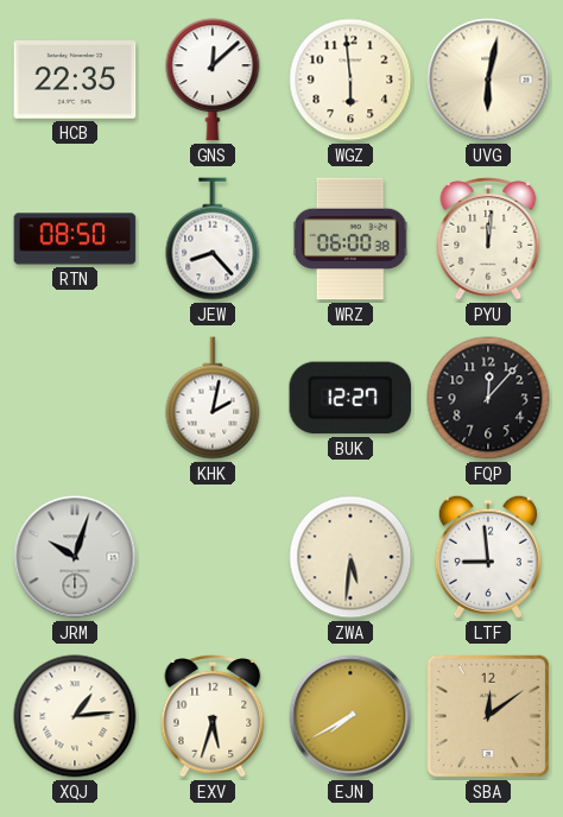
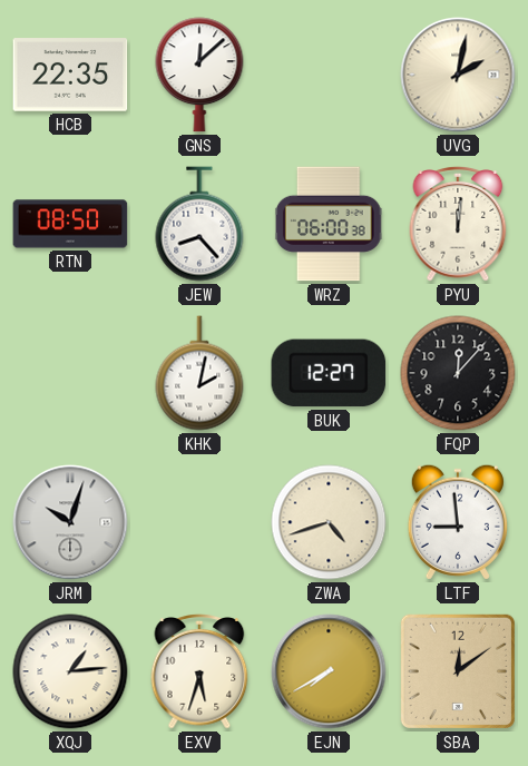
WGZ: 5:59 -> none (350, 80)
UVG: 6:02 -> 2:02 (458, 75)
ZWA: 5:31 -> 4:42 (329, 522)
